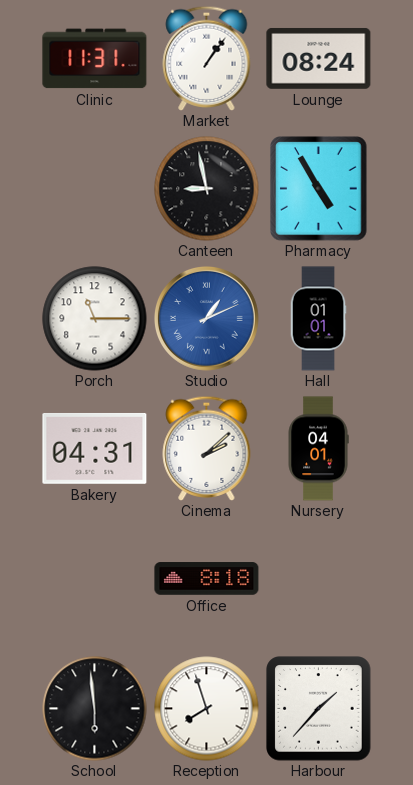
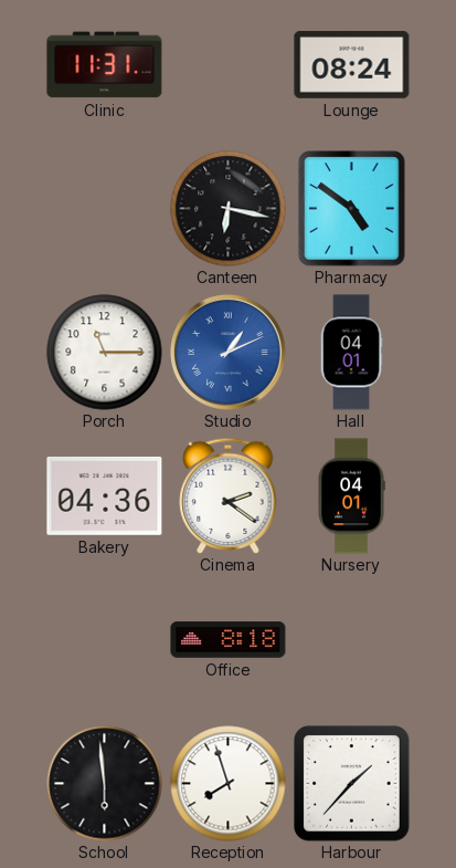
Market: 1:06 -> none (207, 58)
Canteen: 8:58 -> 6:17 (229, 209)
Pharmacy: 4:55 -> 4:51 (352, 209)
Hall: 01:01 -> 04:01 (351, 353)
Bakery: 04:31 -> 04:36 (105, 495)
Cinema: 2:08 -> 2:21 (229, 495)
